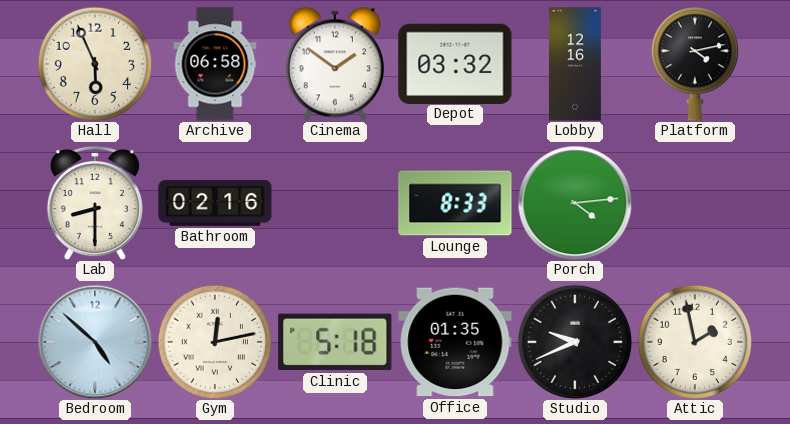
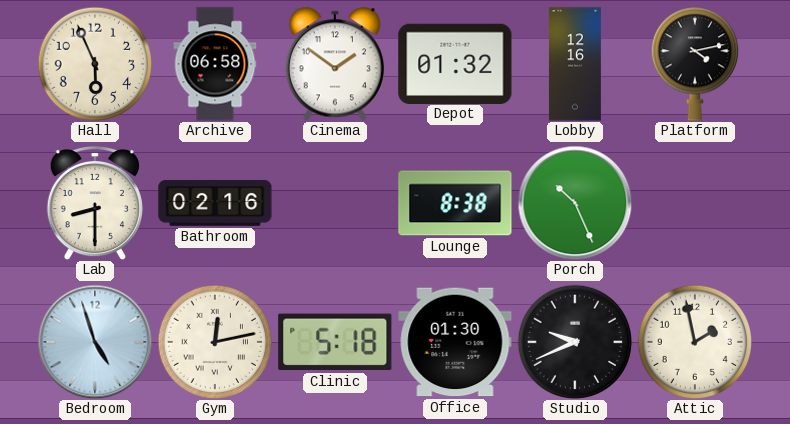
Depot: 03:32 -> 01:32 (455, 63)
Lounge: 8:33 -> 8:38 (455, 203)
Porch: 4:14 -> 10:26 (575, 203)
Bedroom: 4:52 -> 4:57 (95, 342)
Office: 01:35 -> 01:30 (455, 342)
